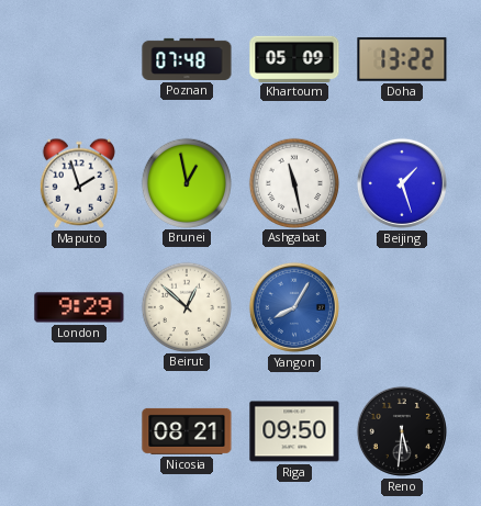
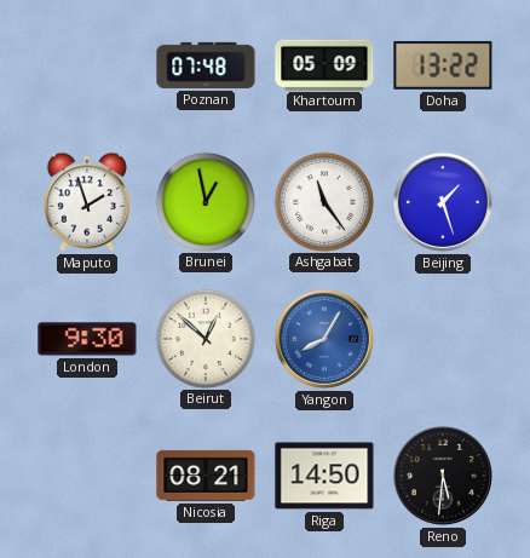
Ashgabat: 11:28 -> 11:24 (323, 201)
London: 9:29 -> 9:30 (87, 339)
Riga: 09:50 -> 14:50 (324, 476)
